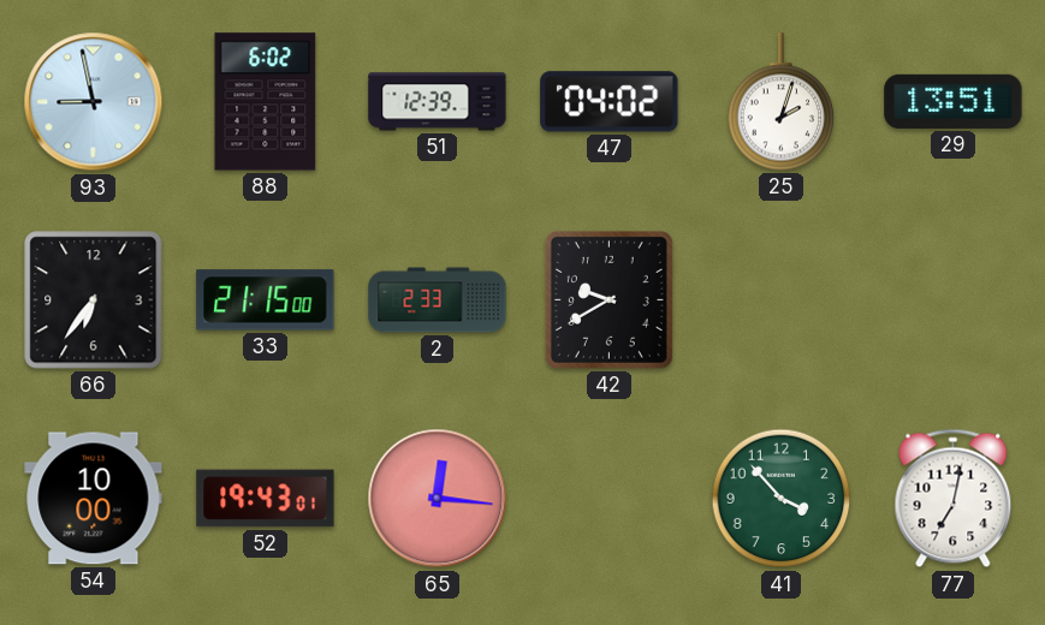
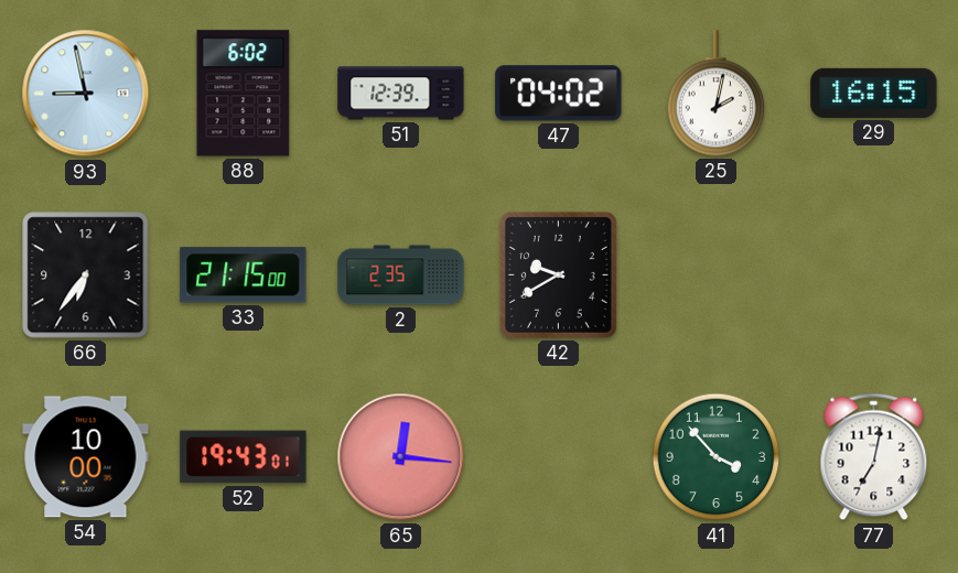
25: 2:03 -> 2:02 (717, 94)
29: 13:51 -> 16:15 (874, 93)
2: 2:33 -> 2:35 (401, 275)
